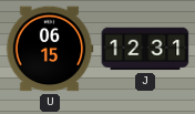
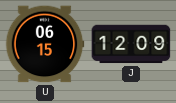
J: 12:31 -> 12:09 (131, 44)
